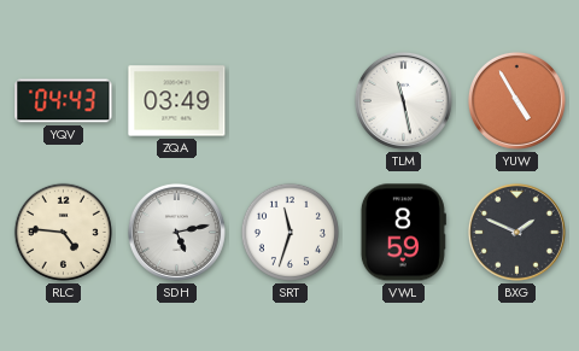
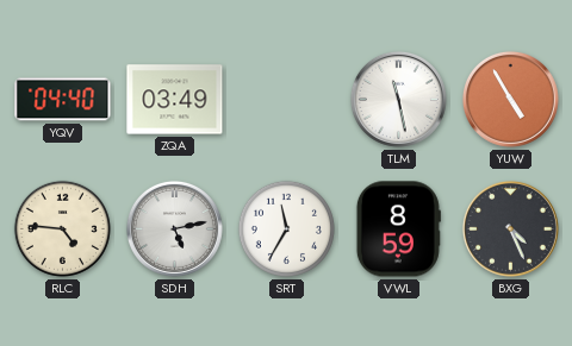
YQV: 04:43 -> 04:40 (63, 100)
SRT: 11:33 -> 11:35 (286, 228)
BXG: 1:49 -> 4:26 (510, 228)
